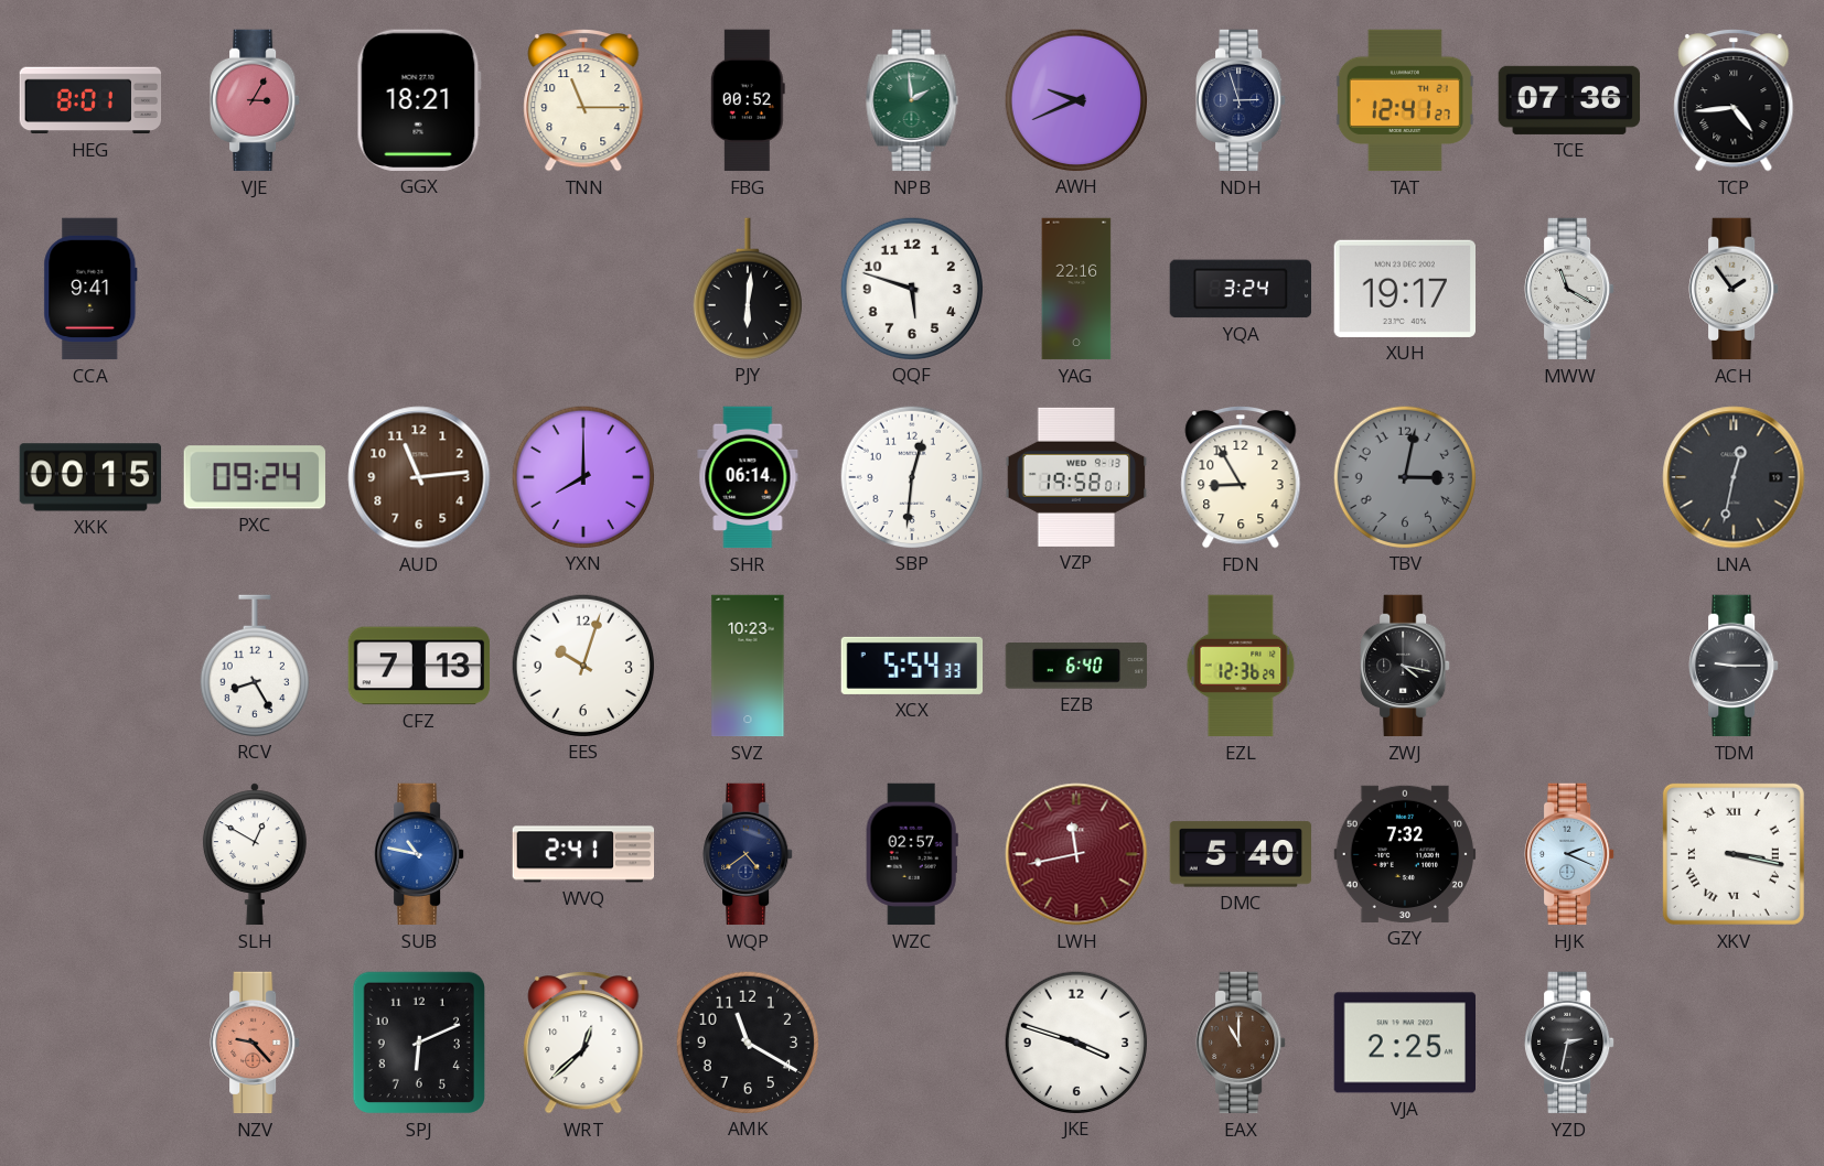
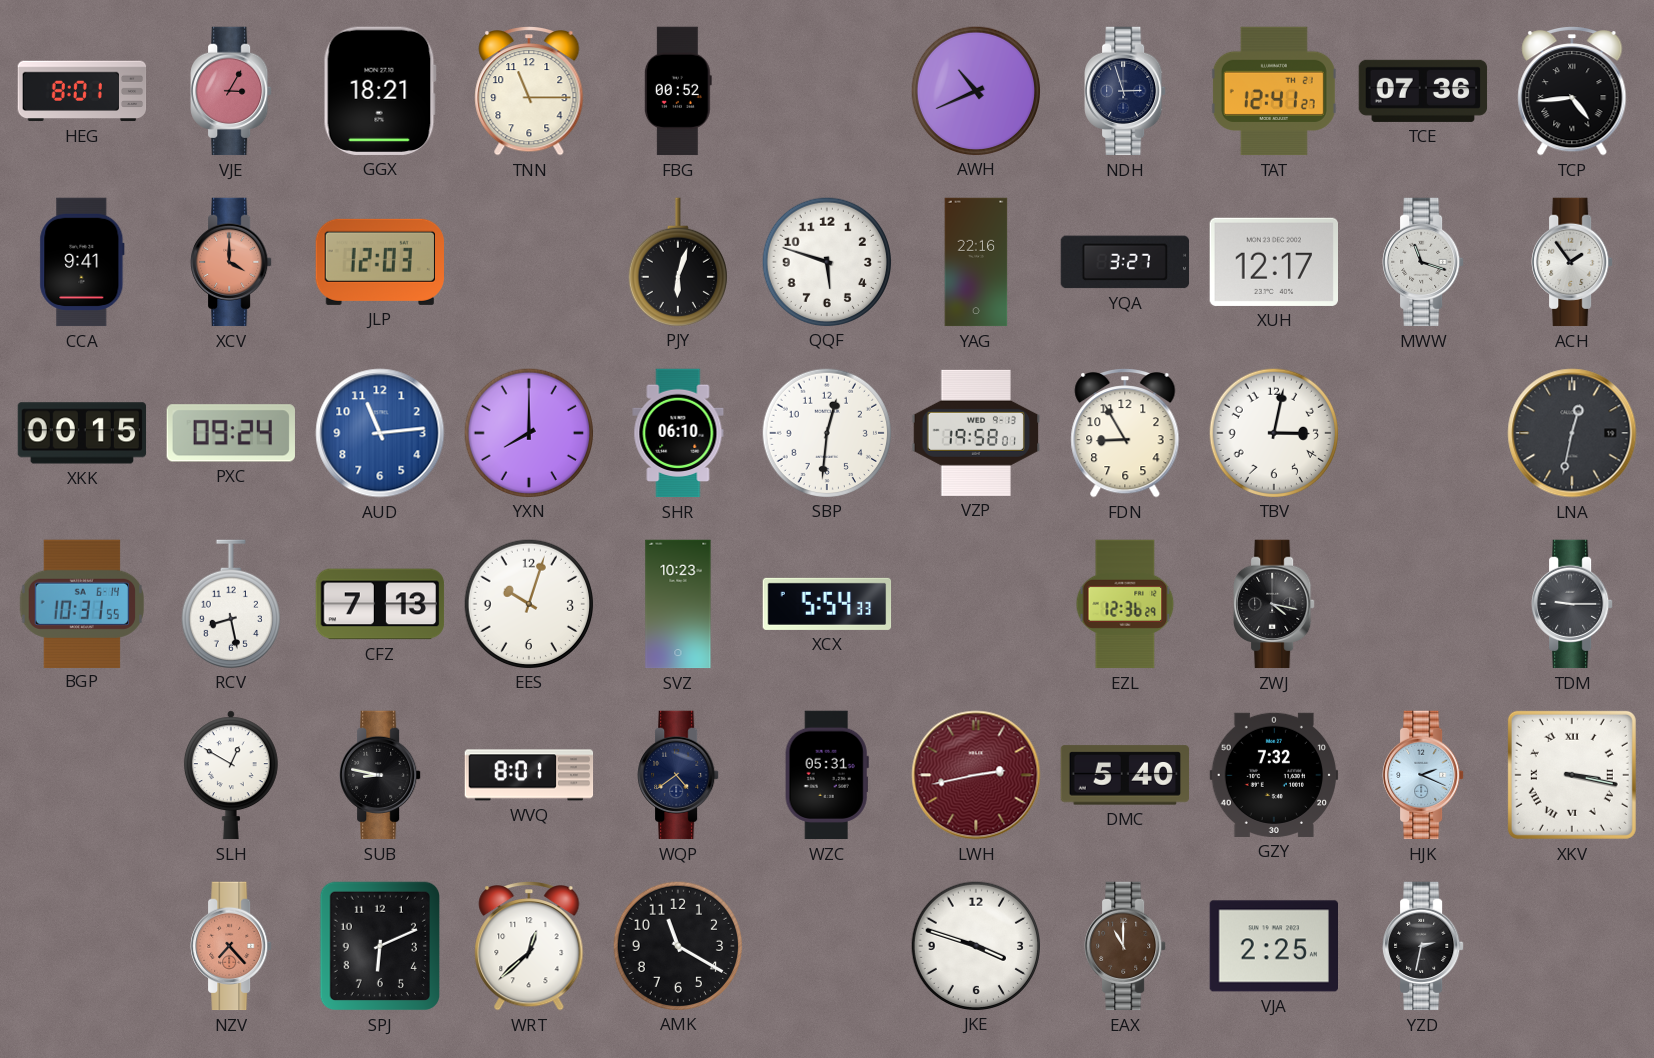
NPB: 1:59 -> none (912, 100)
AWH: 9:41 -> 10:41 (975, 90)
XCV: none -> 4:00 (231, 262)
JLP: none -> 12:03 (379, 262)
PJY: 6:01 -> 6:03 (678, 262)
YQA: 3:24 -> 3:27 (1124, 262)
XUH: 19:17 -> 12:17 (1273, 262)
MWW: 11:20 -> 11:18 (1423, 262)
AUD dial: brown -> blue (380, 433)
SHR: 06:14 -> 06:10 (678, 433)
TBV dial: grey -> white (1273, 432)
BGP: none -> 10:31 (81, 603)
RCV: 8:25 -> 8:28 (231, 604)
EZB: 6:40 -> none (1076, 666)
SUB: 10:47 -> 8:47 (380, 775)
SUB dial: blue -> black (380, 775)
WVQ: 2:41 -> 8:01 (529, 775)
WZC: 02:57 -> 05:31 (827, 775)
LWH: 11:43 -> 2:43 (976, 775)
NZV: 9:23 -> 7:23 (231, 946)
